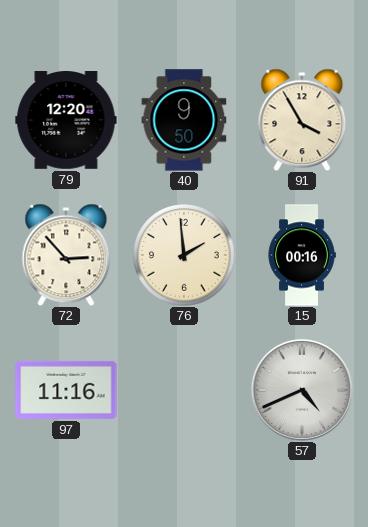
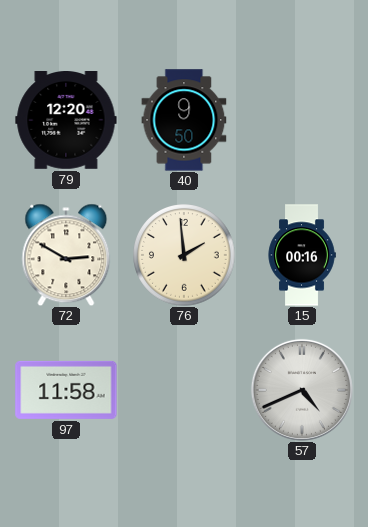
91: 3:55 -> none (302, 120)
72: 2:53 -> 2:50 (66, 255)
97: 11:16 -> 11:58 (66, 390)
